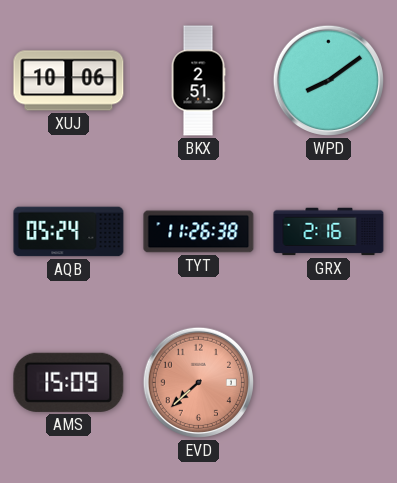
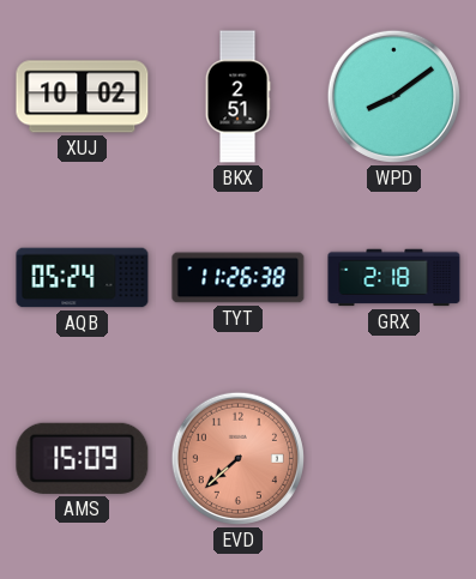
XUJ: 10:06 -> 10:02 (83, 97)
GRX: 2:16 -> 2:18 (394, 278)
